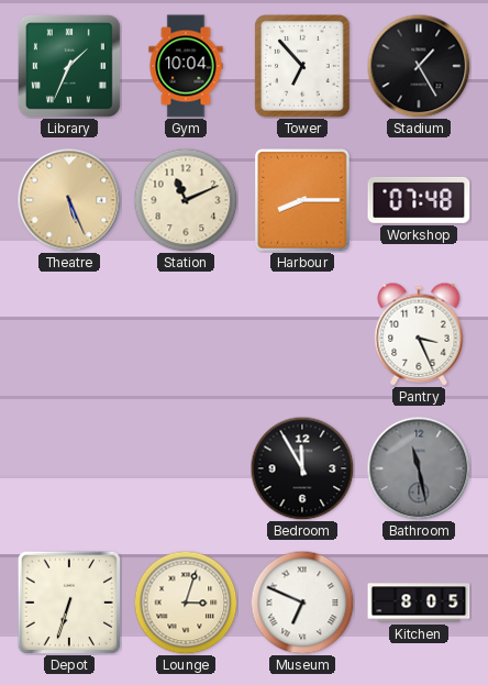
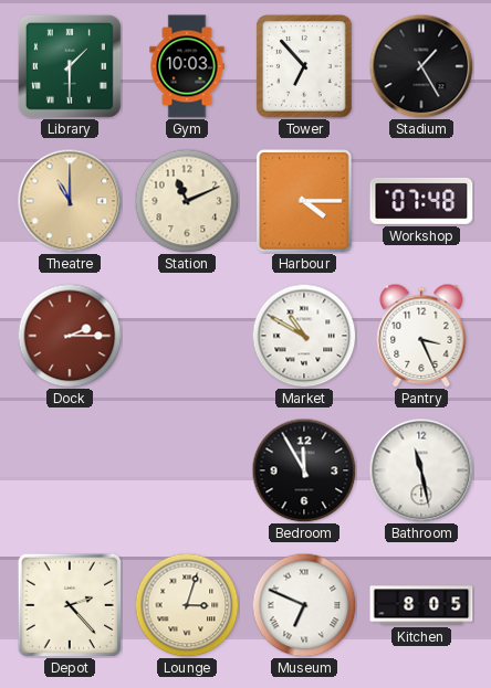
Library: 1:34 -> 1:30 (70, 66)
Gym: 10:04 -> 10:03 (187, 66)
Theatre: 5:26 -> 11:00 (70, 201)
Harbour: 8:15 -> 4:15 (304, 201)
Dock: none -> 2:15 (70, 336)
Market: none -> 10:50 (304, 336)
Bathroom dial: grey -> white (421, 470)
Depot: 6:33 -> 2:23 (69, 604)
